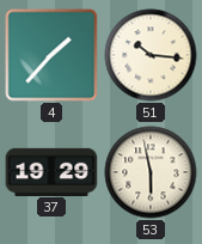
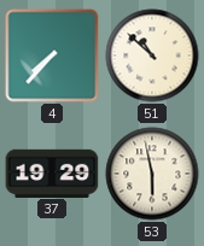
4: 1:37 -> 7:37 (52, 55)
51: 10:16 -> 10:52 (152, 55)
